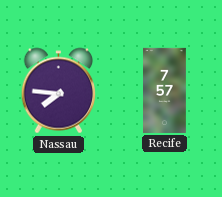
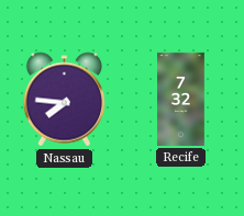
Recife: 7:57 -> 7:32 (181, 99)
